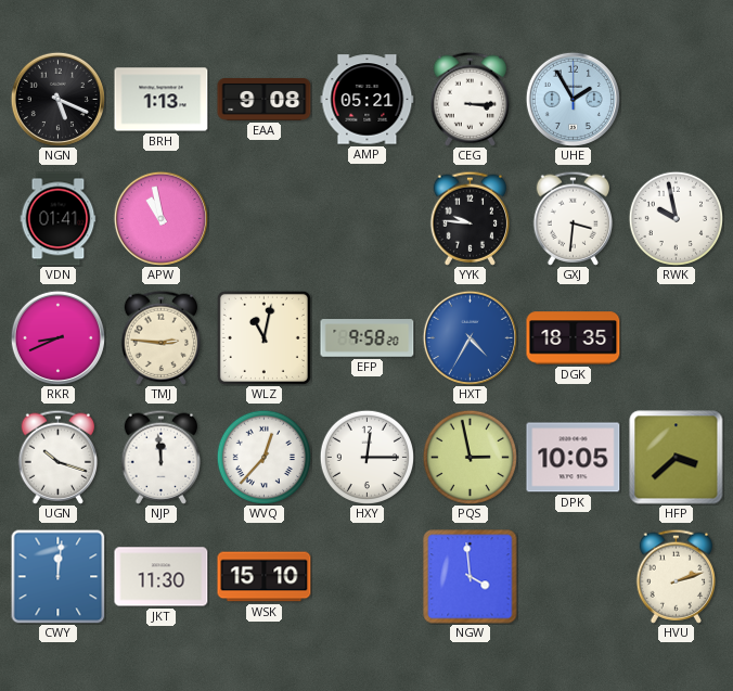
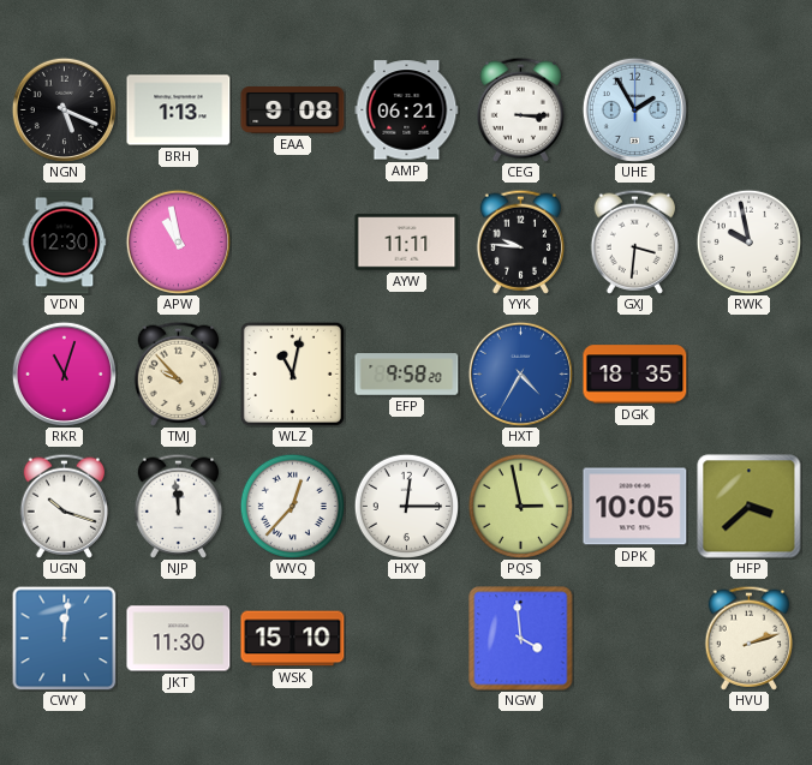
AMP: 05:21 -> 06:21 (407, 110)
VDN: 01:41 -> 12:30 (65, 243)
AYW: none -> 11:11 (407, 243)
RKR: 8:41 -> 11:03 (64, 373)
TMJ: 2:46 -> 9:53 (178, 373)
